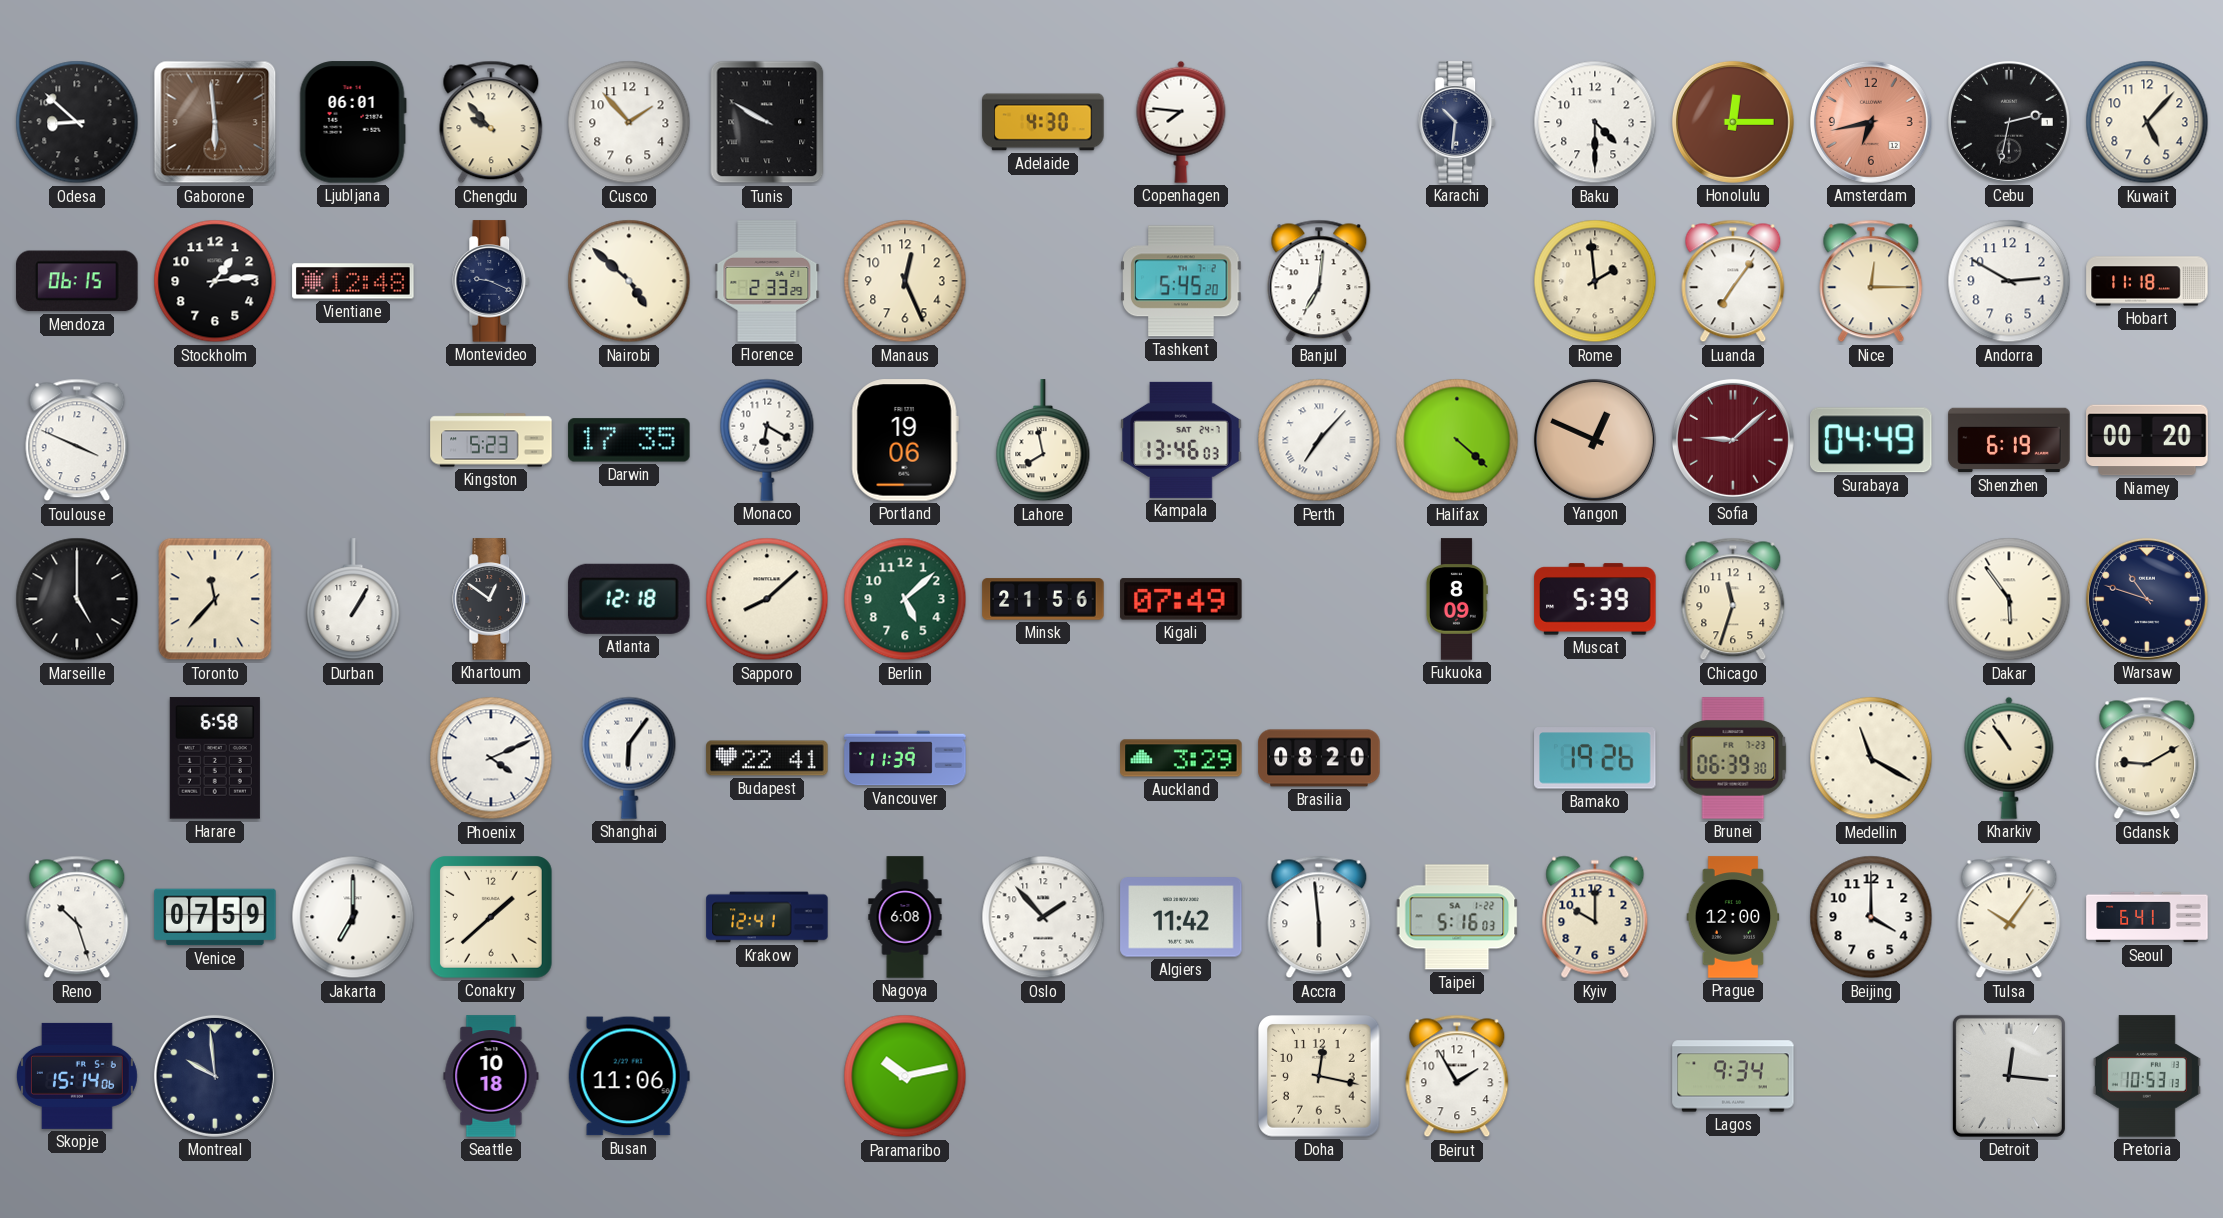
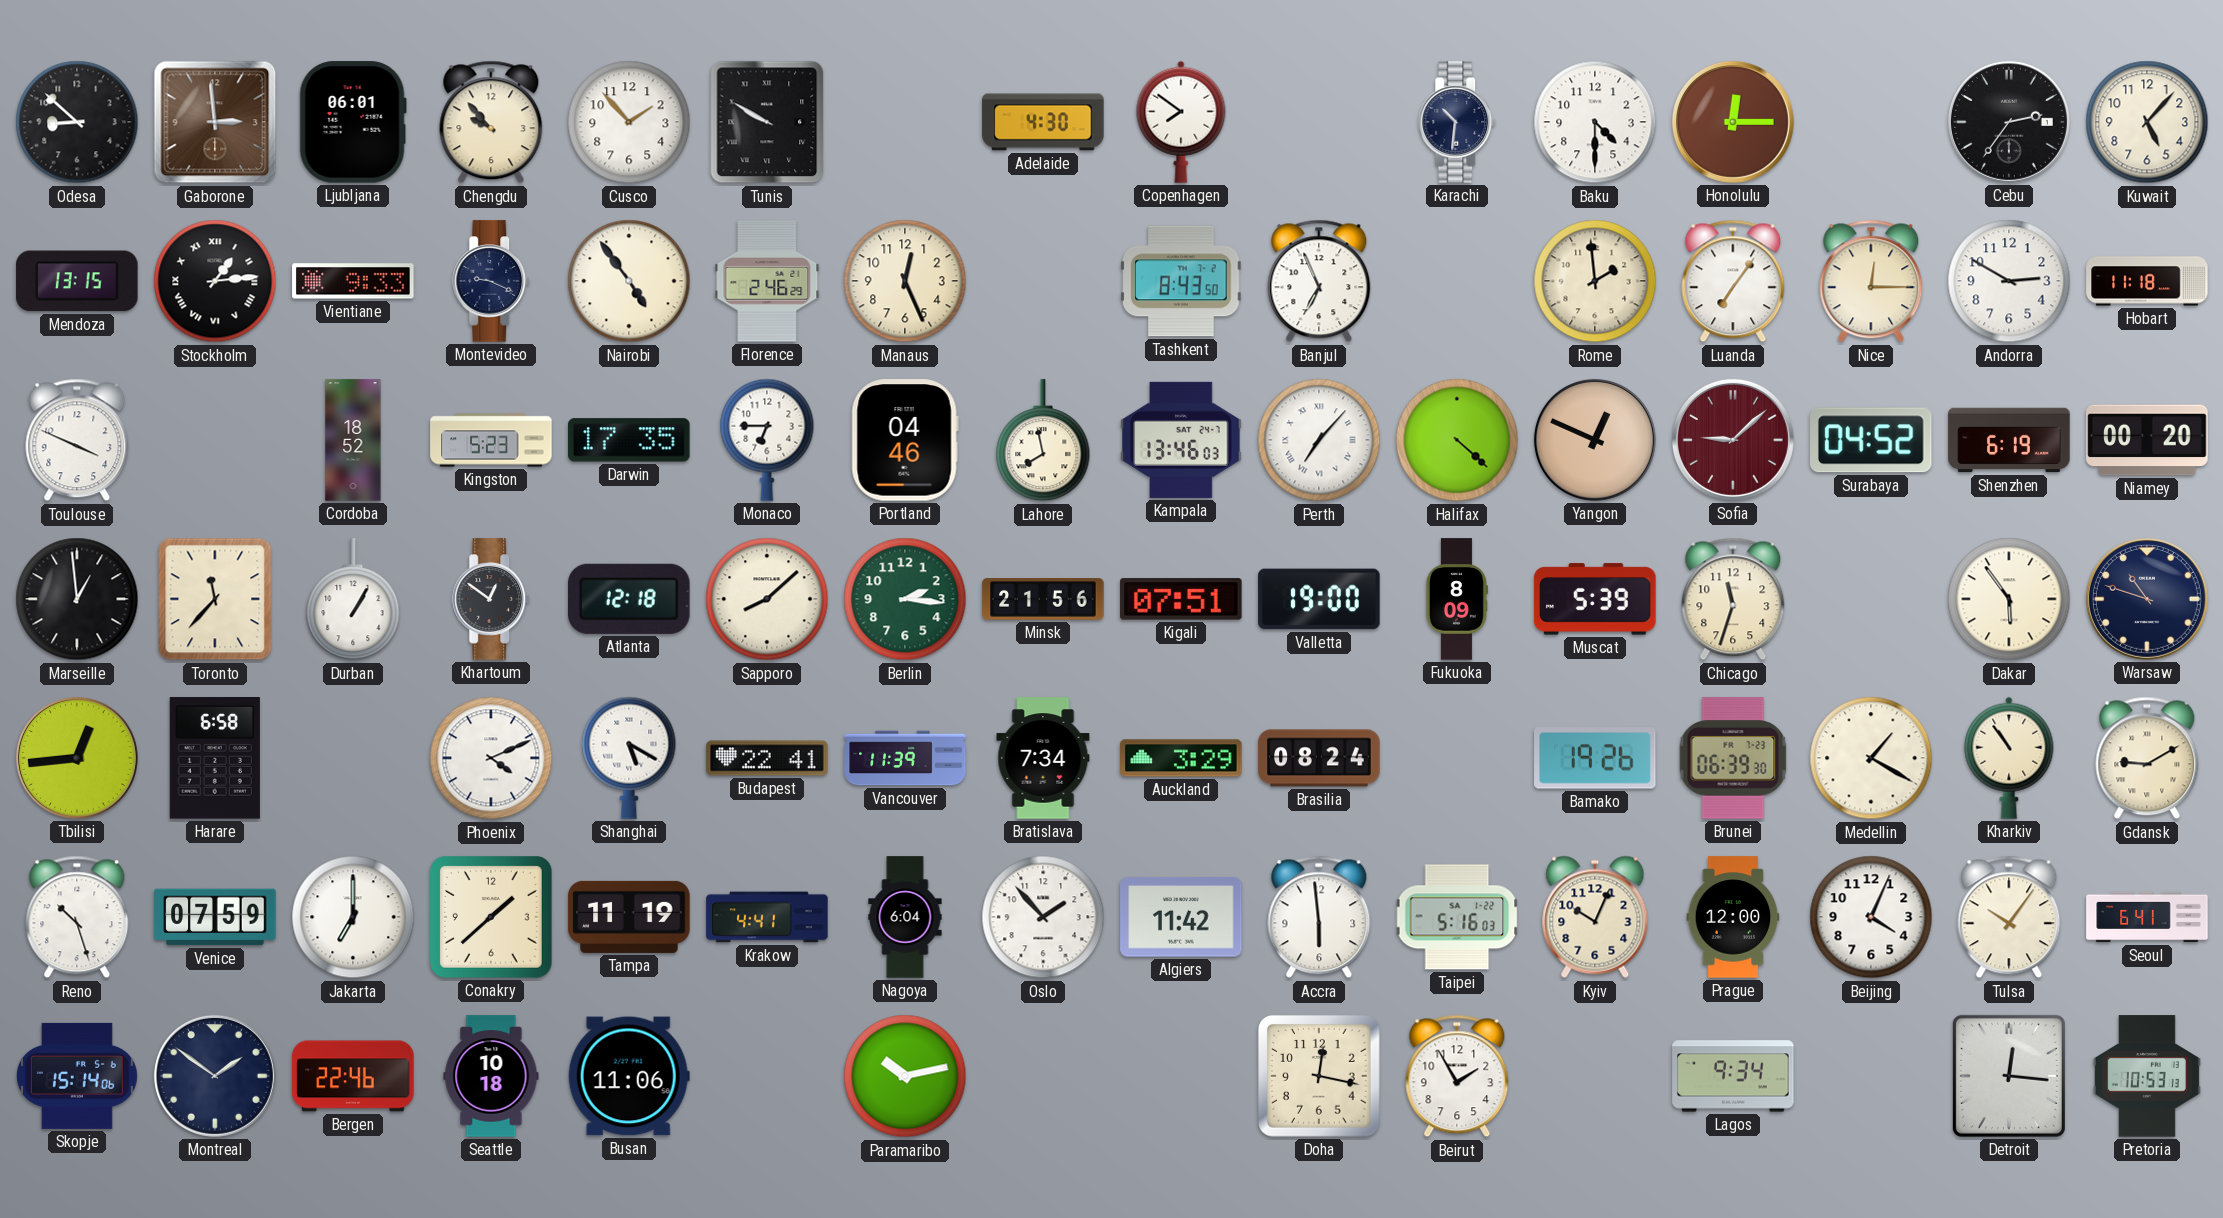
Gaborone: 5:59 -> 2:59 (215, 122)
Copenhagen: 7:46 -> 7:51 (1181, 122)
Amsterdam: 6:43 -> none (1871, 122)
Cebu: 2:32 -> 2:36 (2009, 122)
Mendoza: 06:15 -> 13:15 (77, 281)
Stockholm numerals: Arabic -> Roman (215, 281)
Vientiane: 12:48 -> 9:33 (353, 281)
Nairobi: 4:52 -> 4:54 (629, 281)
Florence: 2:33 -> 2:46 (767, 281)
Tashkent: 5:45 -> 8:43 (1181, 281)
Banjul: 7:01 -> 6:56 (1319, 281)
Cordoba: none -> 18:52 (353, 440)
Monaco: 6:20 -> 6:45 (767, 440)
Portland: 19:06 -> 04:46 (905, 440)
Surabaya: 04:49 -> 04:52 (1872, 440)
Marseille: 5:00 -> 12:59 (77, 599)
Berlin: 5:08 -> 2:16 (905, 599)
Kigali: 07:49 -> 07:51 (1181, 599)
Valletta: none -> 19:00 (1319, 599)
Tbilisi: none -> 12:44 (77, 758)
Shanghai: 6:06 -> 5:20 (629, 758)
Bratislava: none -> 7:34 (1043, 758)
Brasilia: 08:20 -> 08:24 (1319, 758)
Medellin: 11:20 -> 1:20 (1871, 758)
Tampa: none -> 11:19 (629, 917)
Krakow: 12:41 -> 4:41 (767, 917)
Nagoya: 6:08 -> 6:04 (905, 917)
Kyiv: 10:00 -> 10:04 (1595, 917)
Beijing: 4:00 -> 4:04 (1871, 917)
Montreal: 9:59 -> 1:51 (215, 1076)
Bergen: none -> 22:46 (353, 1076)
